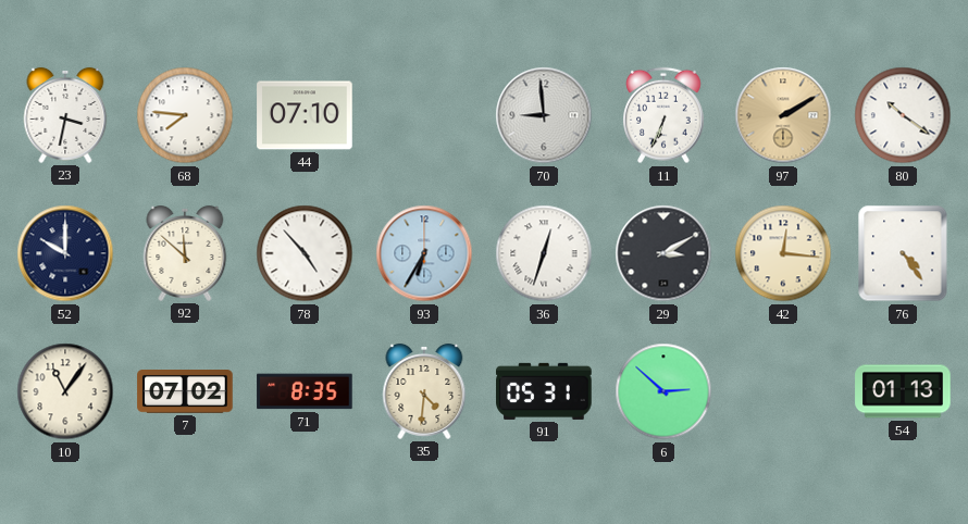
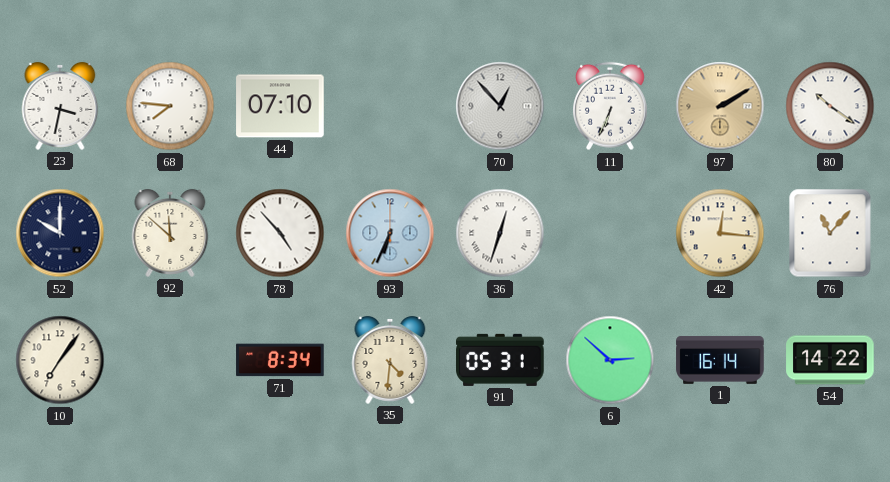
70: 8:59 -> 12:53 (500, 106)
93: 6:35 -> 6:34 (390, 233)
29: 3:10 -> none (663, 253)
76: 4:24 -> 11:07 (830, 233)
10: 11:06 -> 7:06 (60, 360)
7: 07:02 -> none (185, 392)
71: 8:35 -> 8:34 (280, 360)
1: none -> 16:14 (720, 360)
54: 01:13 -> 14:22 (830, 360)
